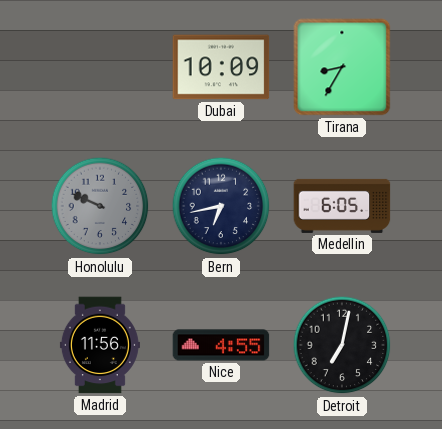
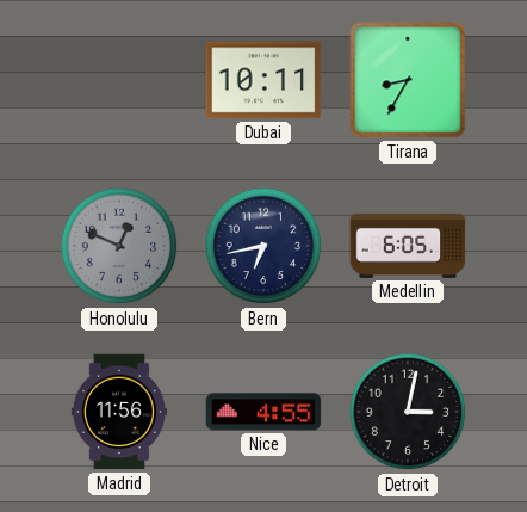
Dubai: 10:09 -> 10:11 (263, 80)
Honolulu: 9:49 -> 12:49 (119, 246)
Detroit: 7:02 -> 3:02 (408, 412)
